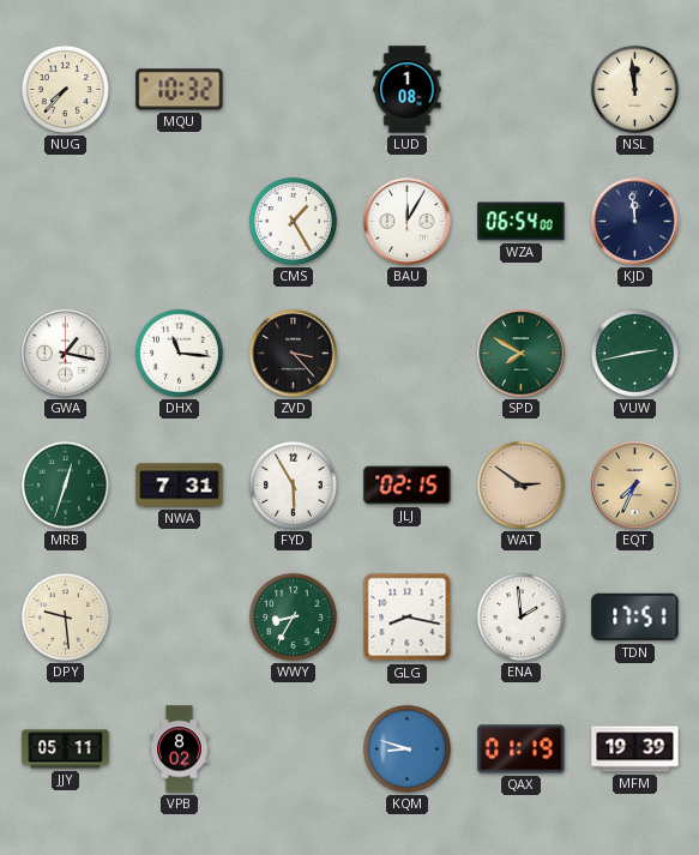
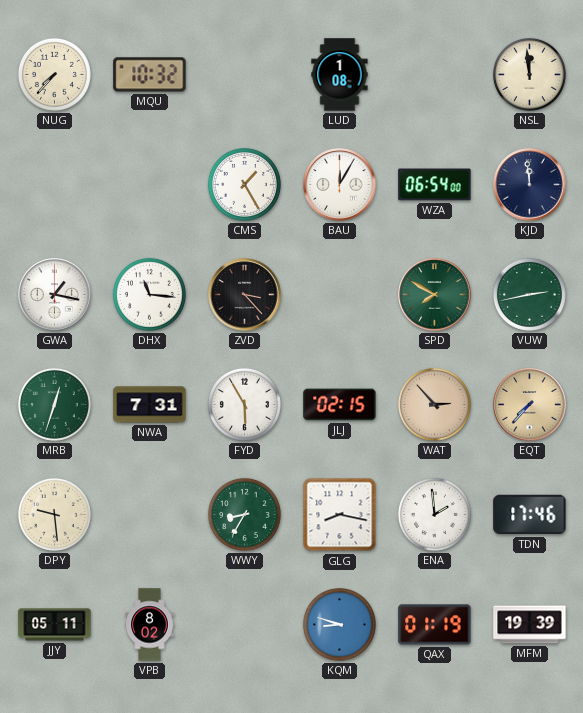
WAT: 2:51 -> 2:53 (434, 404)
EQT: 7:34 -> 7:37 (530, 405)
TDN: 17:51 -> 17:46 (530, 515)
